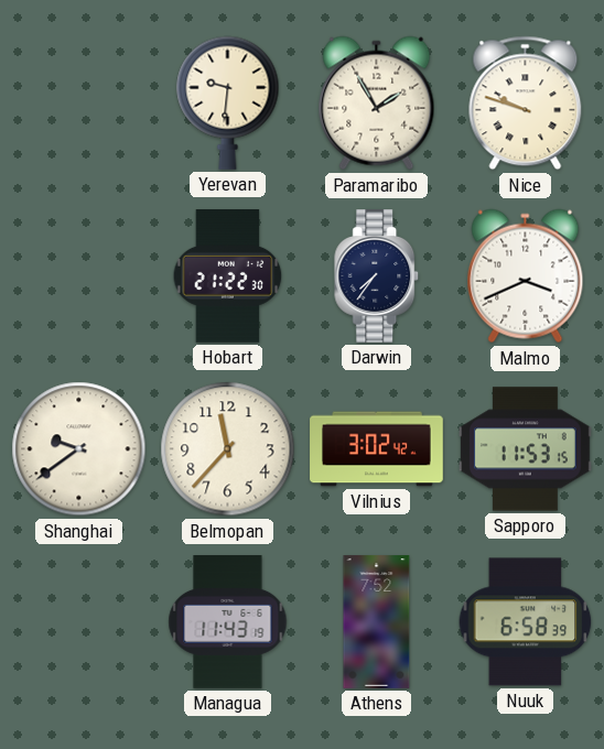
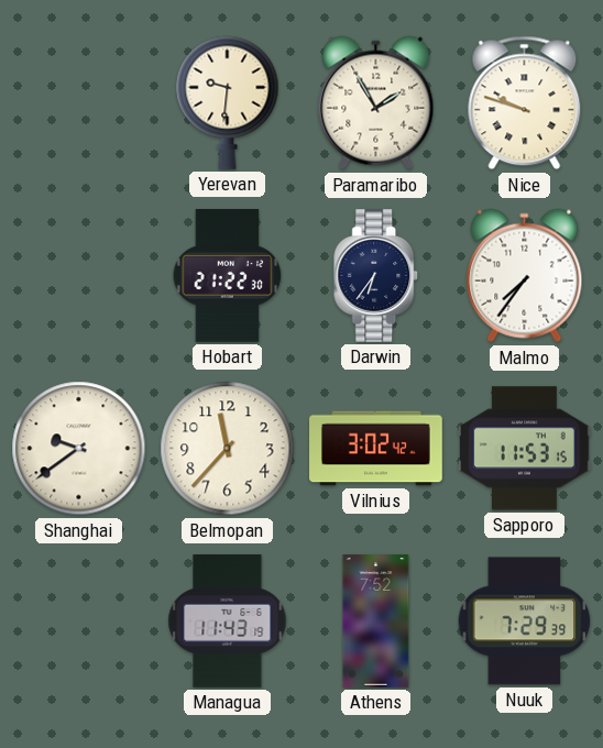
Darwin: 7:36 -> 6:36 (376, 276)
Malmo: 3:41 -> 7:36 (525, 276)
Nuuk: 6:58 -> 7:29 (525, 621)
